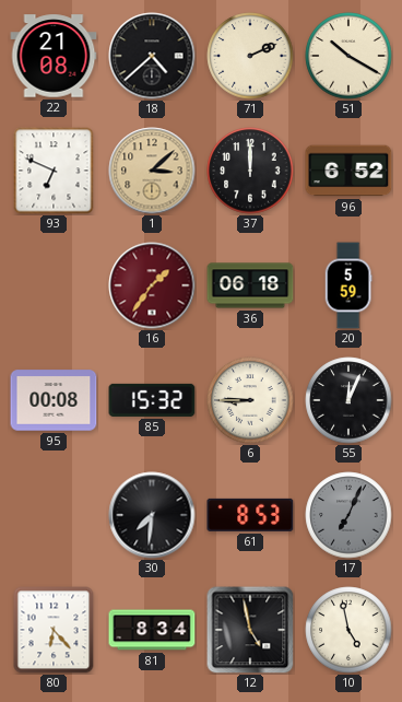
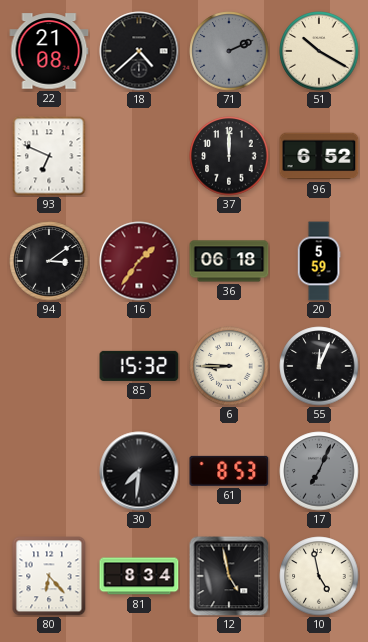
71 dial: cream -> grey (229, 51)
1: 3:08 -> none (152, 171)
94: none -> 3:09 (49, 261)
95: 00:08 -> none (54, 400)
